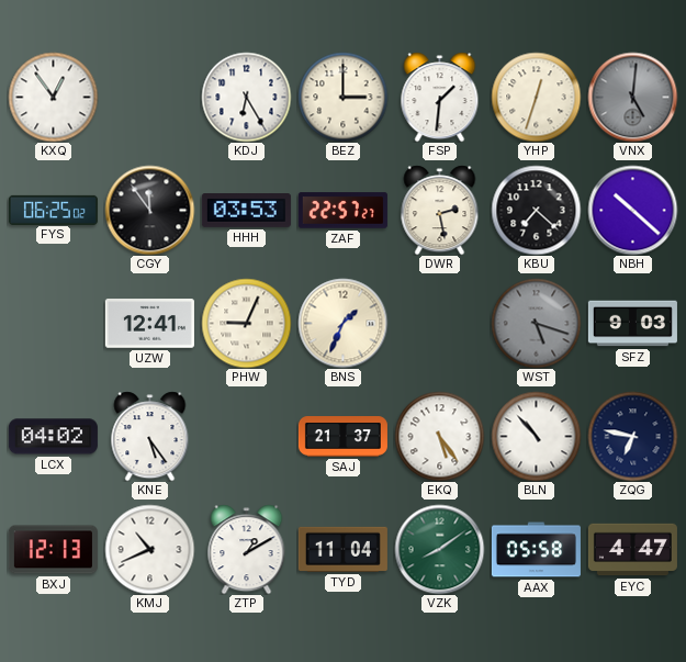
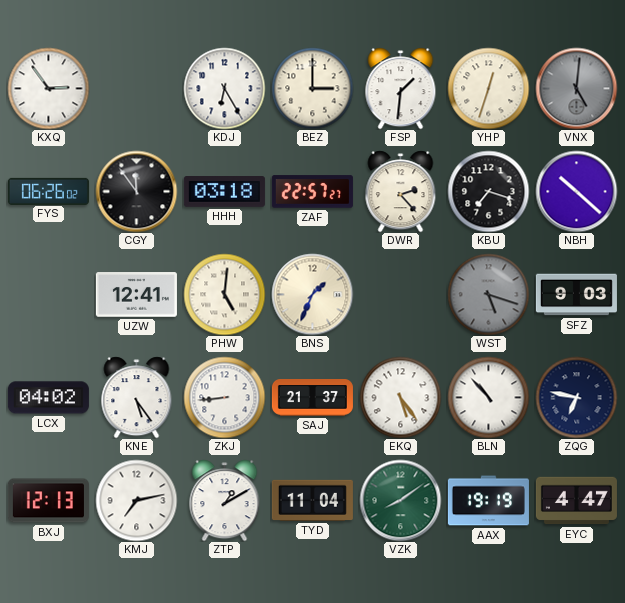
KXQ: 12:54 -> 2:54 (48, 88)
FYS: 06:25 -> 06:26 (48, 191)
HHH: 03:53 -> 03:18 (224, 192)
DWR: 2:28 -> 2:23 (401, 191)
KBU: 7:22 -> 7:18 (488, 191)
PHW: 9:04 -> 5:01 (224, 294)
ZKJ: none -> 8:44 (224, 397)
KMJ: 10:41 -> 7:13 (136, 500)
AAX: 05:58 -> 19:19 (488, 501)
